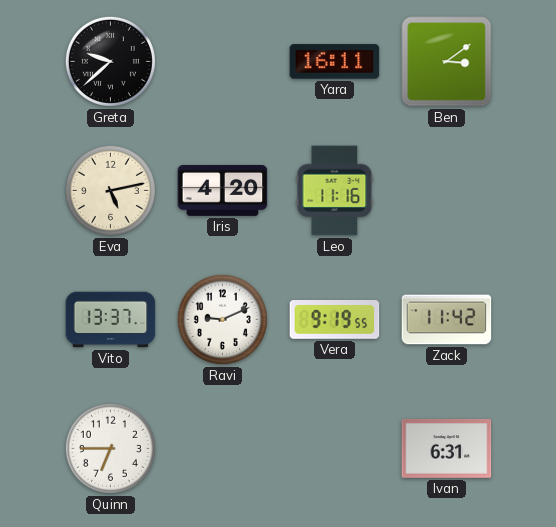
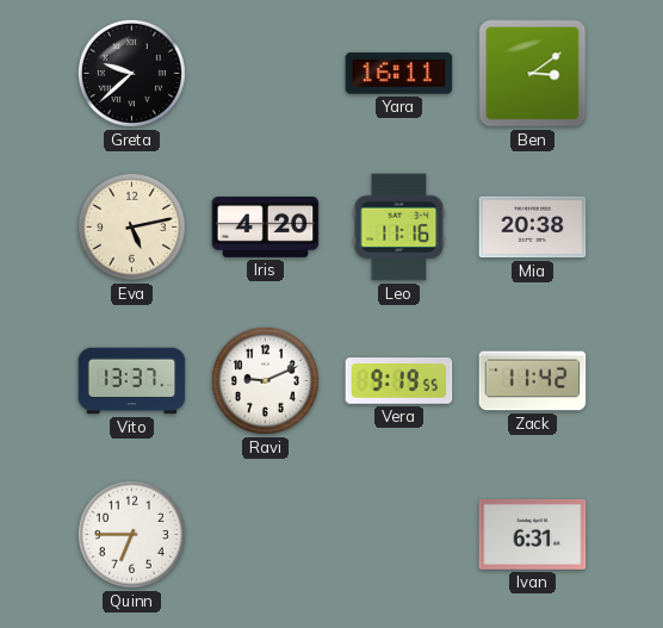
Mia: none -> 20:38 (533, 228)
